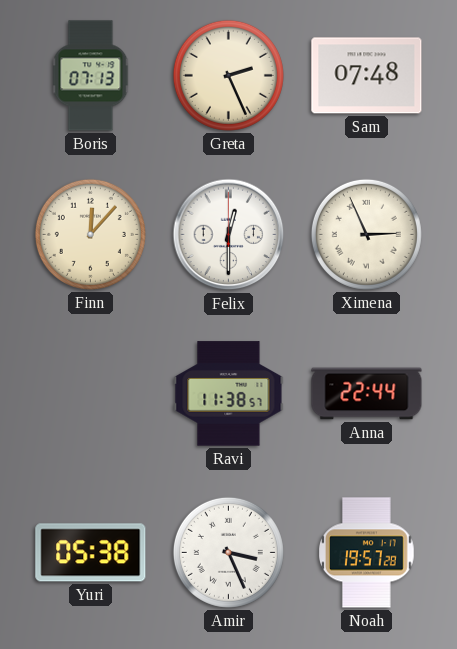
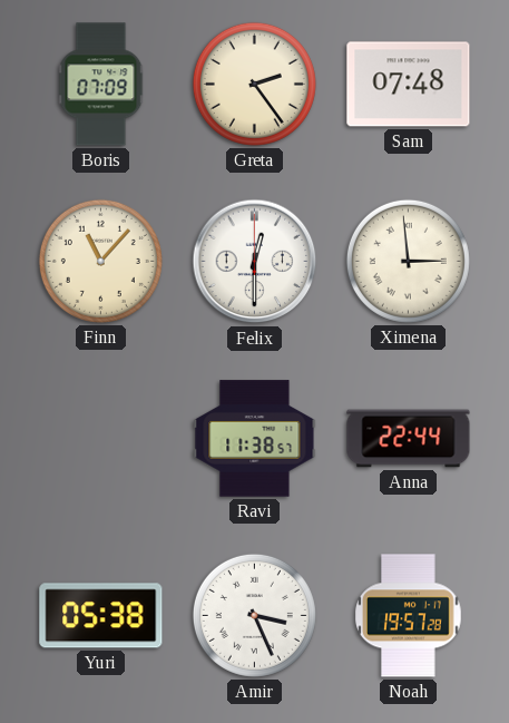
Boris: 07:13 -> 07:09 (101, 85)
Greta: 2:26 -> 2:24 (254, 84)
Finn: 12:07 -> 11:07 (100, 261)
Ximena: 2:56 -> 2:59 (408, 261)
